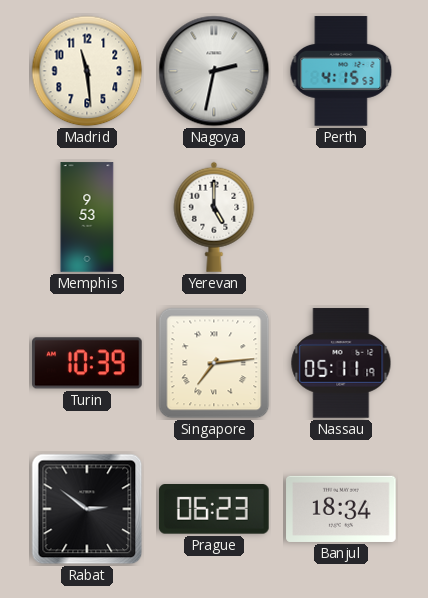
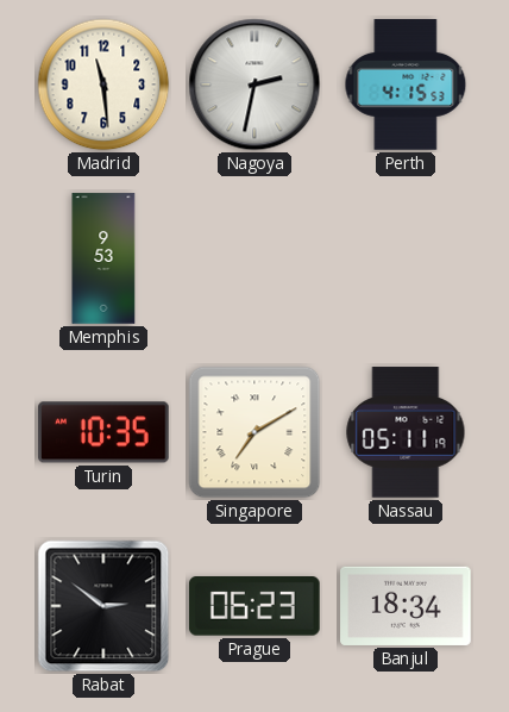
Yerevan: 5:00 -> none (214, 217)
Turin: 10:39 -> 10:35 (103, 432)
Singapore: 7:14 -> 7:10 (254, 432)
